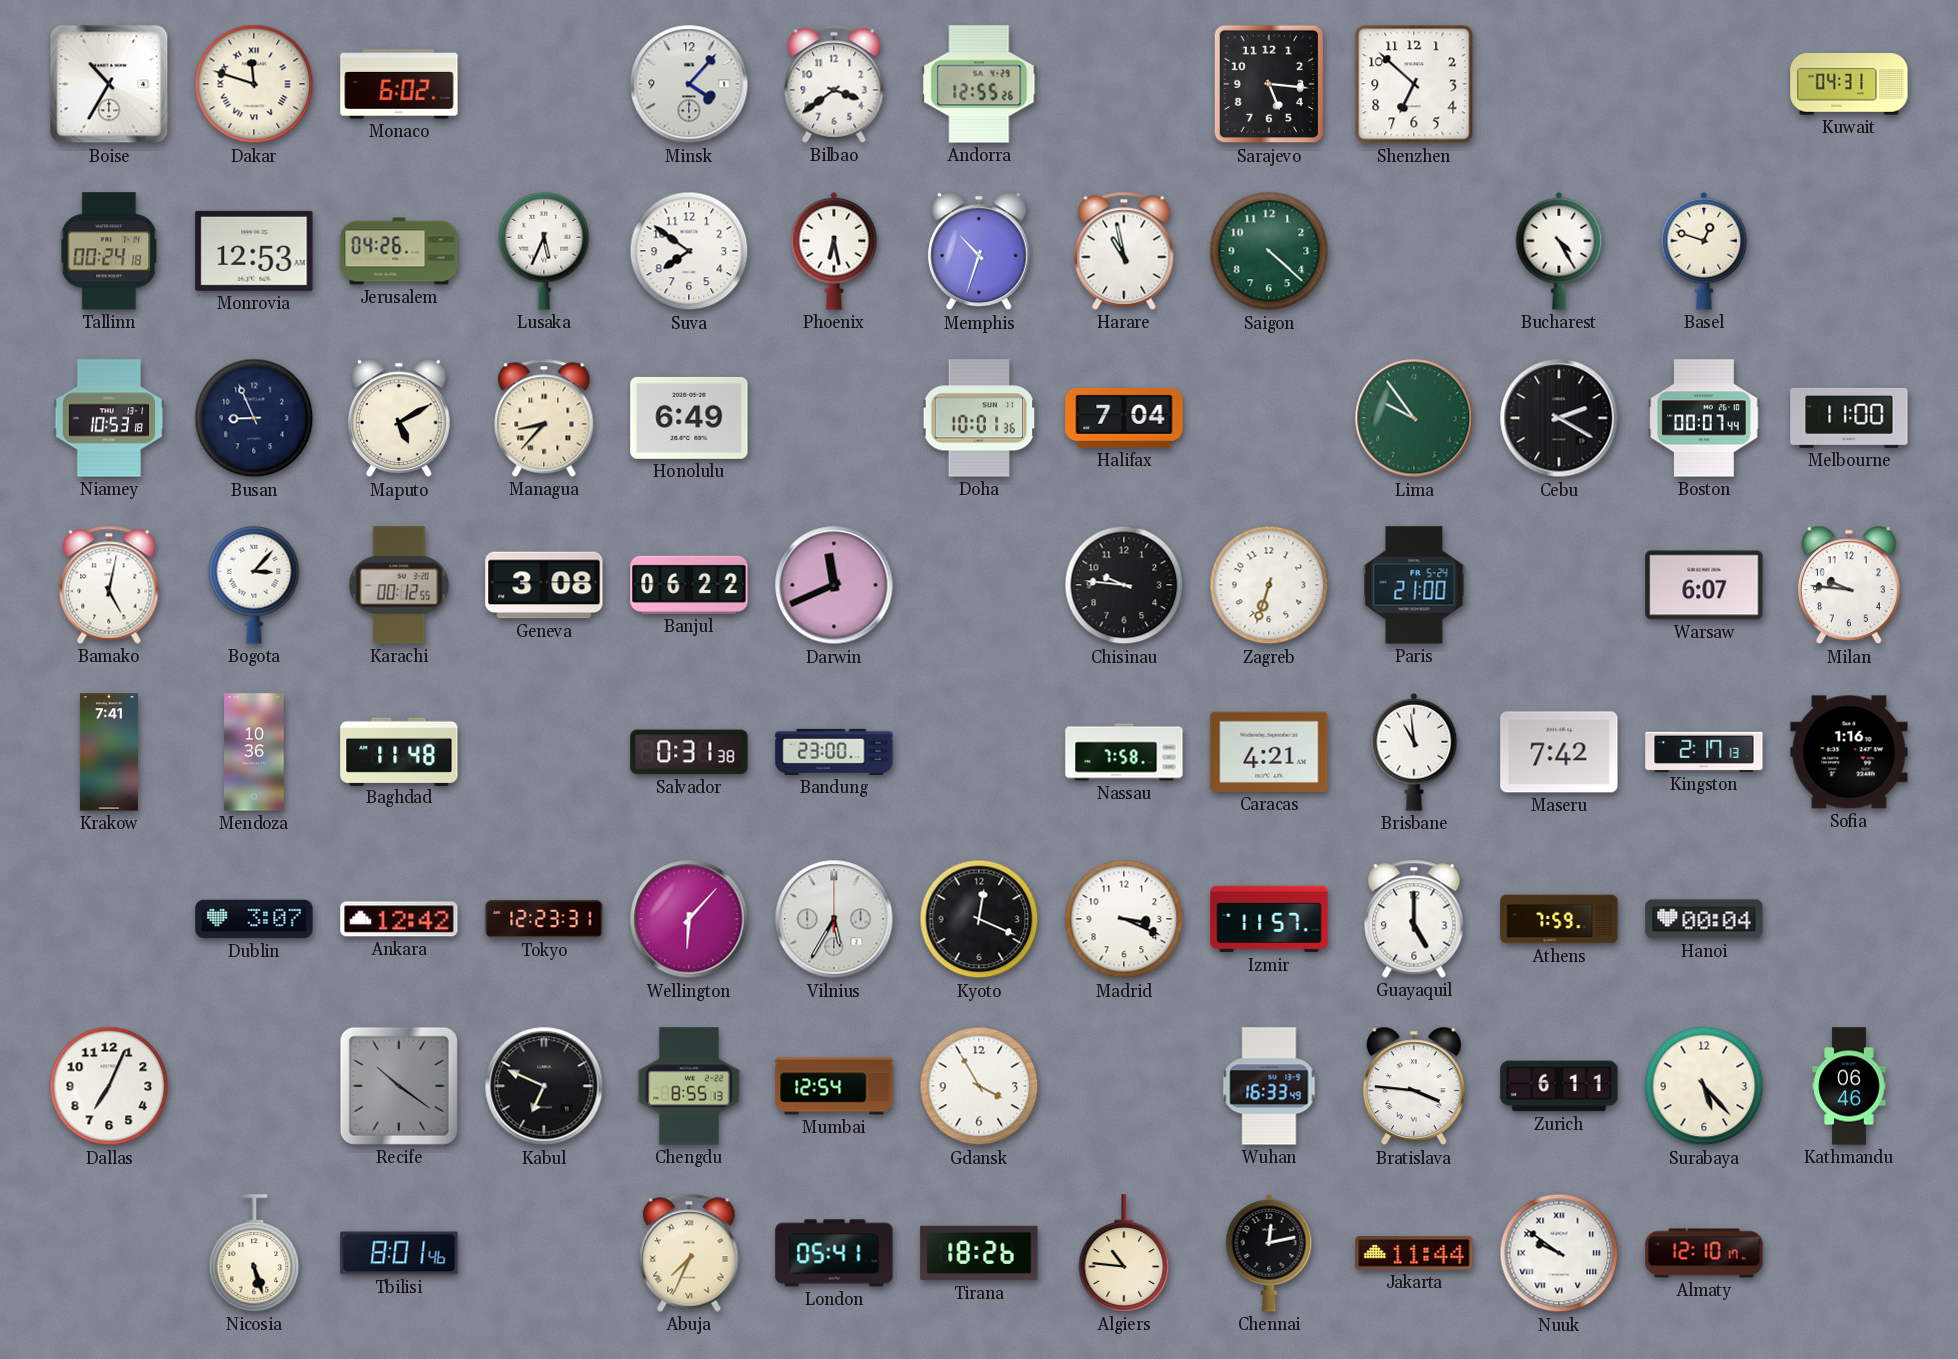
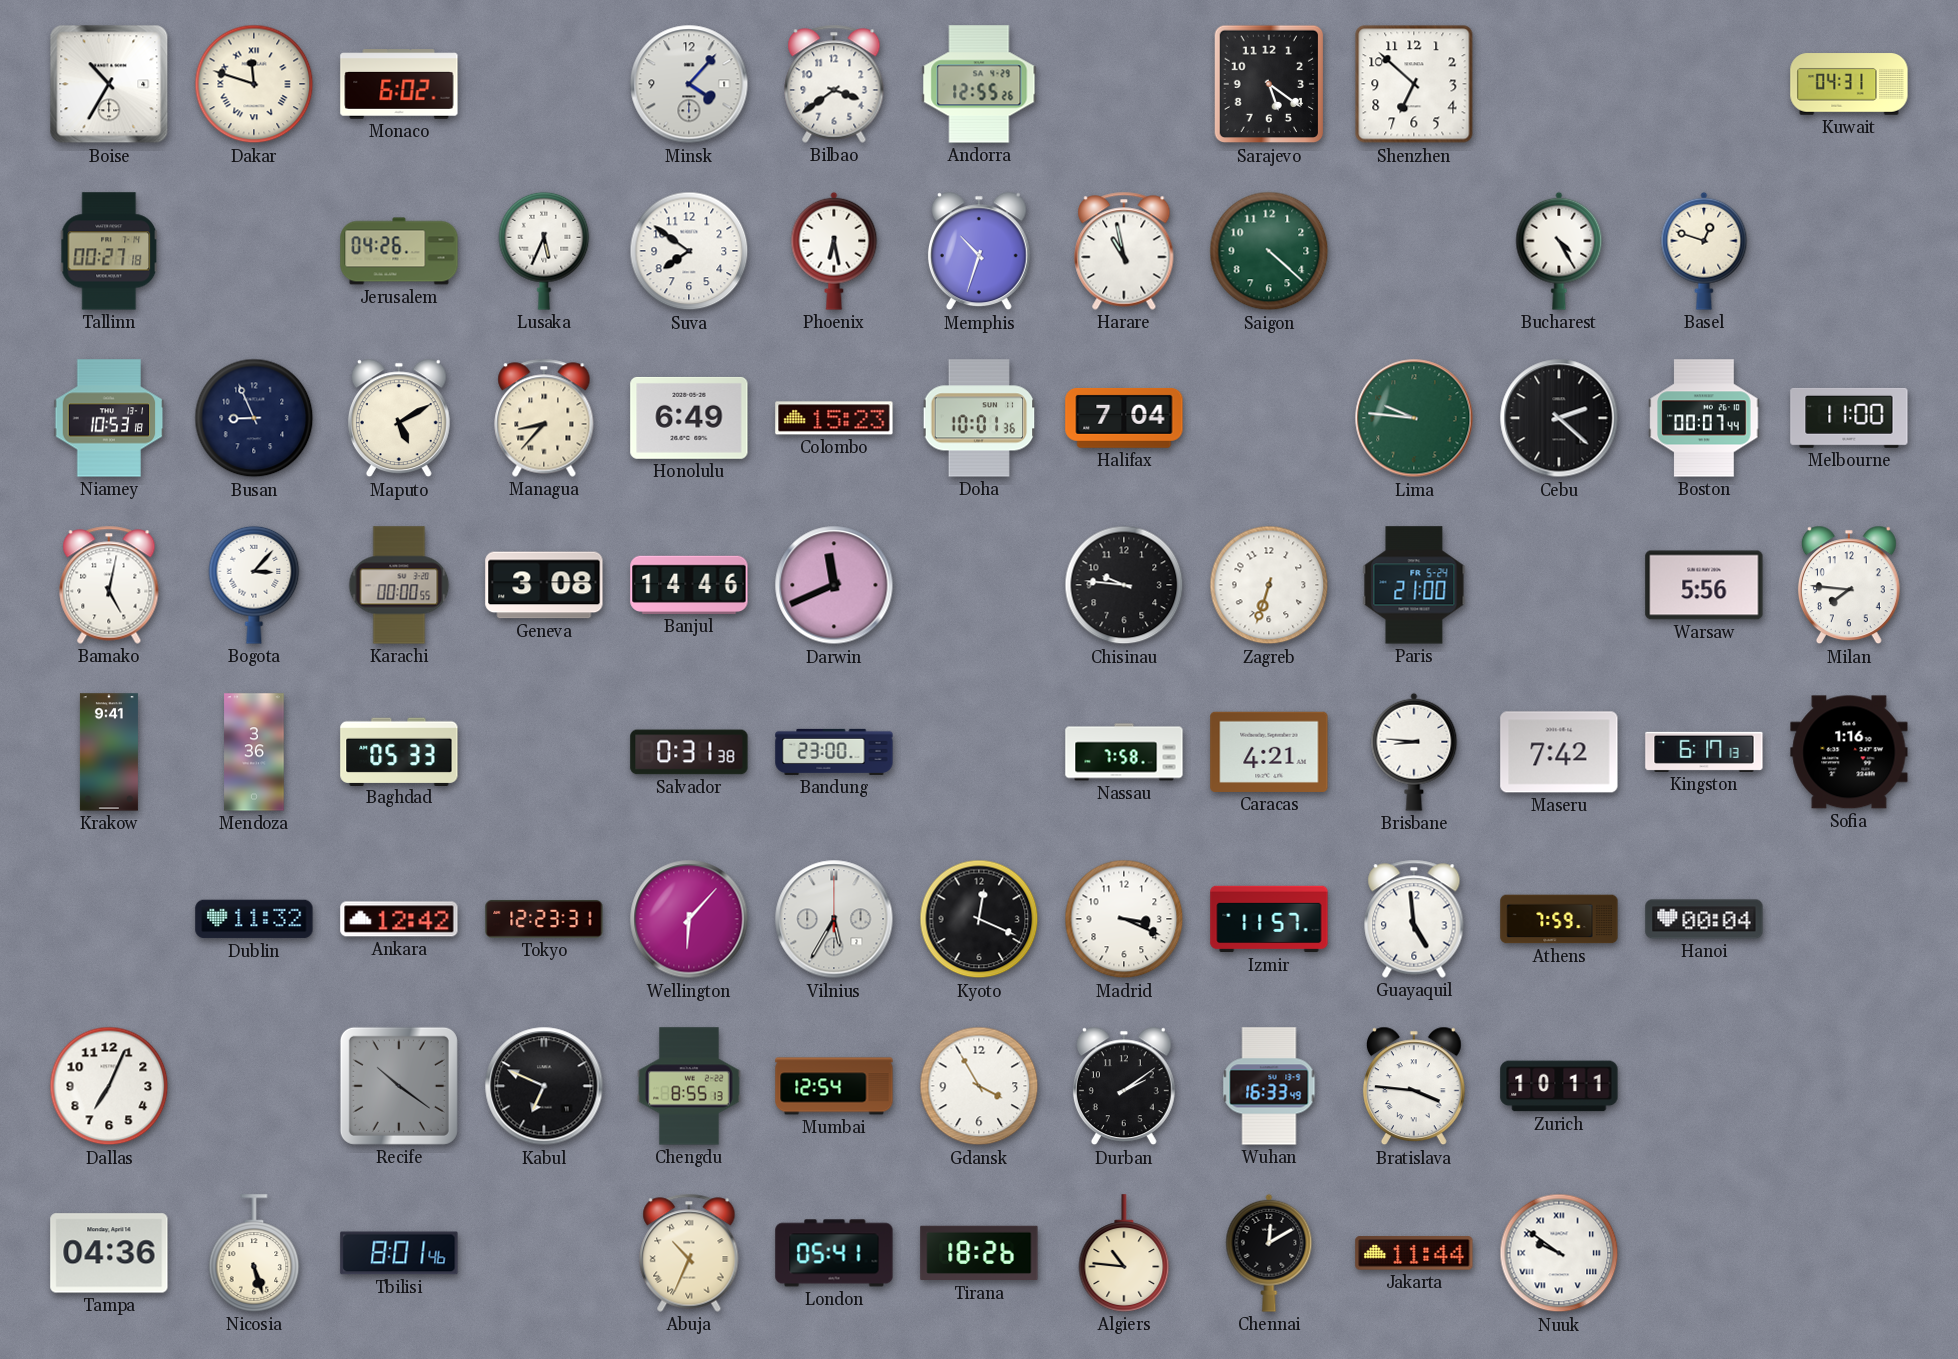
Sarajevo: 5:16 -> 5:21 (1269, 84)
Tallinn: 00:24 -> 00:27 (109, 251)
Monrovia: 12:53 -> none (254, 251)
Colombo: none -> 15:23 (834, 418)
Lima: 9:54 -> 9:46 (1414, 418)
Cebu: 2:20 -> 2:22 (1559, 418)
Karachi: 00:12 -> 00:00 (399, 585)
Banjul: 06:22 -> 14:46 (689, 585)
Warsaw: 6:07 -> 5:56 (1704, 585)
Milan: 9:46 -> 7:46 (1849, 585)
Krakow: 7:41 -> 9:41 (109, 752)
Mendoza: 10:36 -> 3:36 (254, 752)
Baghdad: 11:48 -> 05:33 (399, 751)
Brisbane: 10:59 -> 8:46 (1414, 752)
Kingston: 2:17 -> 6:17 (1704, 752)
Dublin: 3:07 -> 11:32 (254, 919)
Guayaquil: 5:00 -> 4:59 (1414, 919)
Durban: none -> 2:09 (1124, 1086)
Zurich: 6:11 -> 10:11 (1559, 1086)
Surabaya: 5:23 -> none (1704, 1086)
Kathmandu: 06:46 -> none (1849, 1086)
Tampa: none -> 04:36 (109, 1253)
Abuja: 7:34 -> 10:34 (689, 1253)
Chennai: 12:13 -> 12:10 (1269, 1253)
Almaty: 12:10 -> none (1704, 1253)
